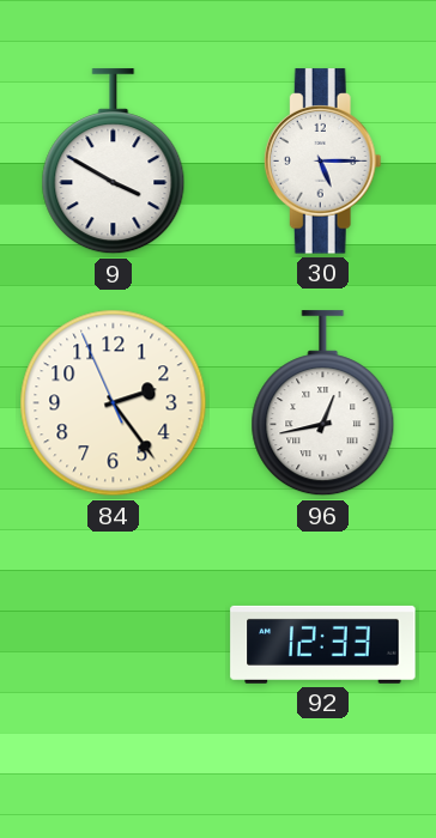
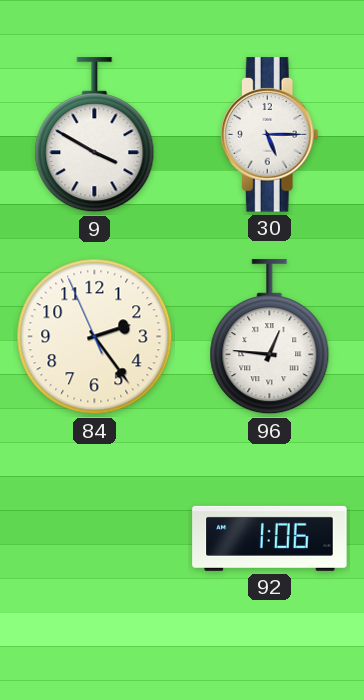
96: 12:43 -> 12:46 (270, 337)
92: 12:33 -> 1:06 (270, 538)
